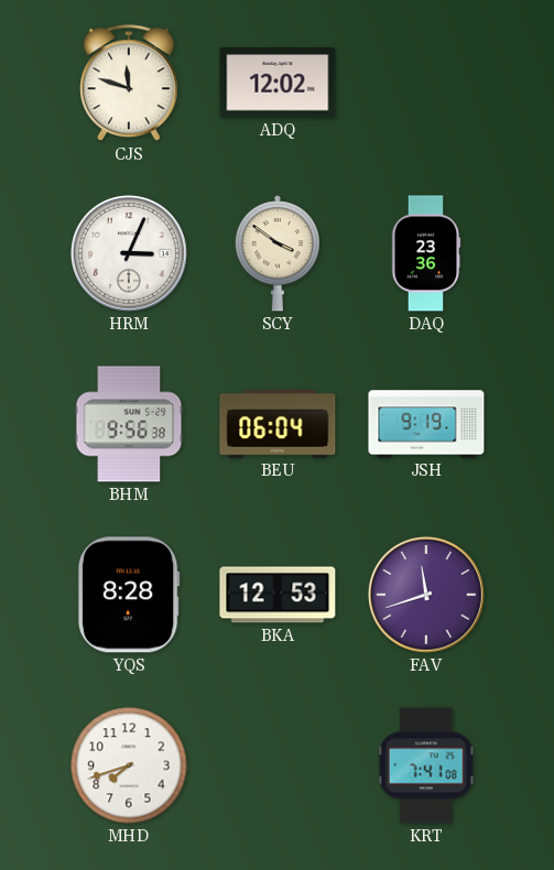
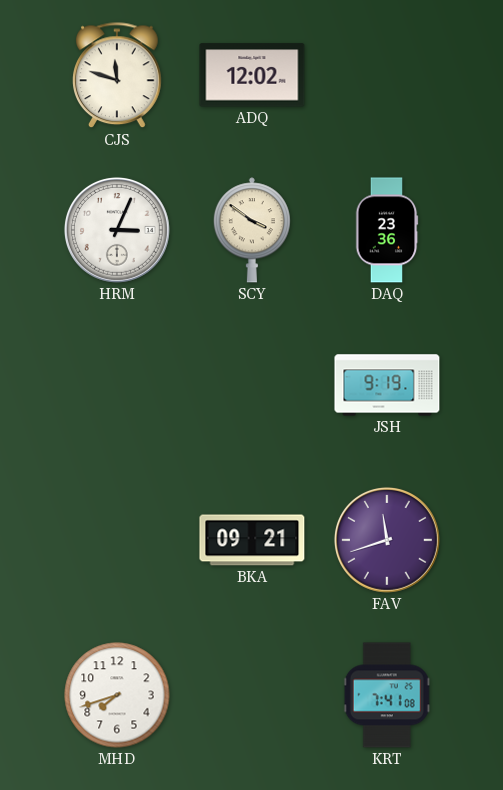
BHM: 9:56 -> none (129, 424)
BEU: 06:04 -> none (278, 424)
YQS: 8:28 -> none (129, 595)
BKA: 12:53 -> 09:21 (252, 540)
